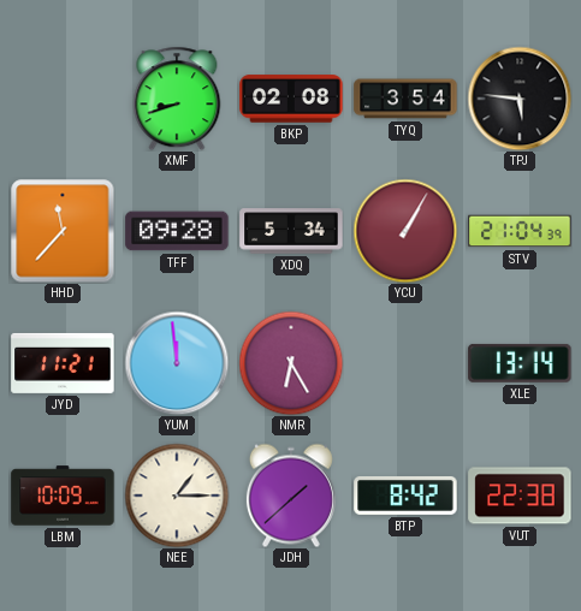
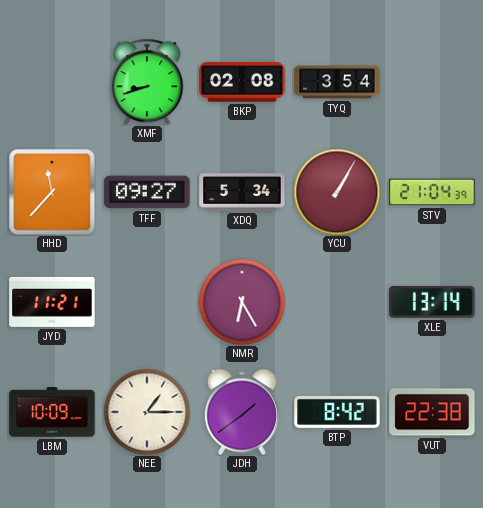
TPJ: 5:46 -> none (520, 99)
TFF: 09:28 -> 09:27 (147, 192)
YUM: 11:59 -> none (177, 363)
JDH: 1:38 -> 1:39 (242, 412)
